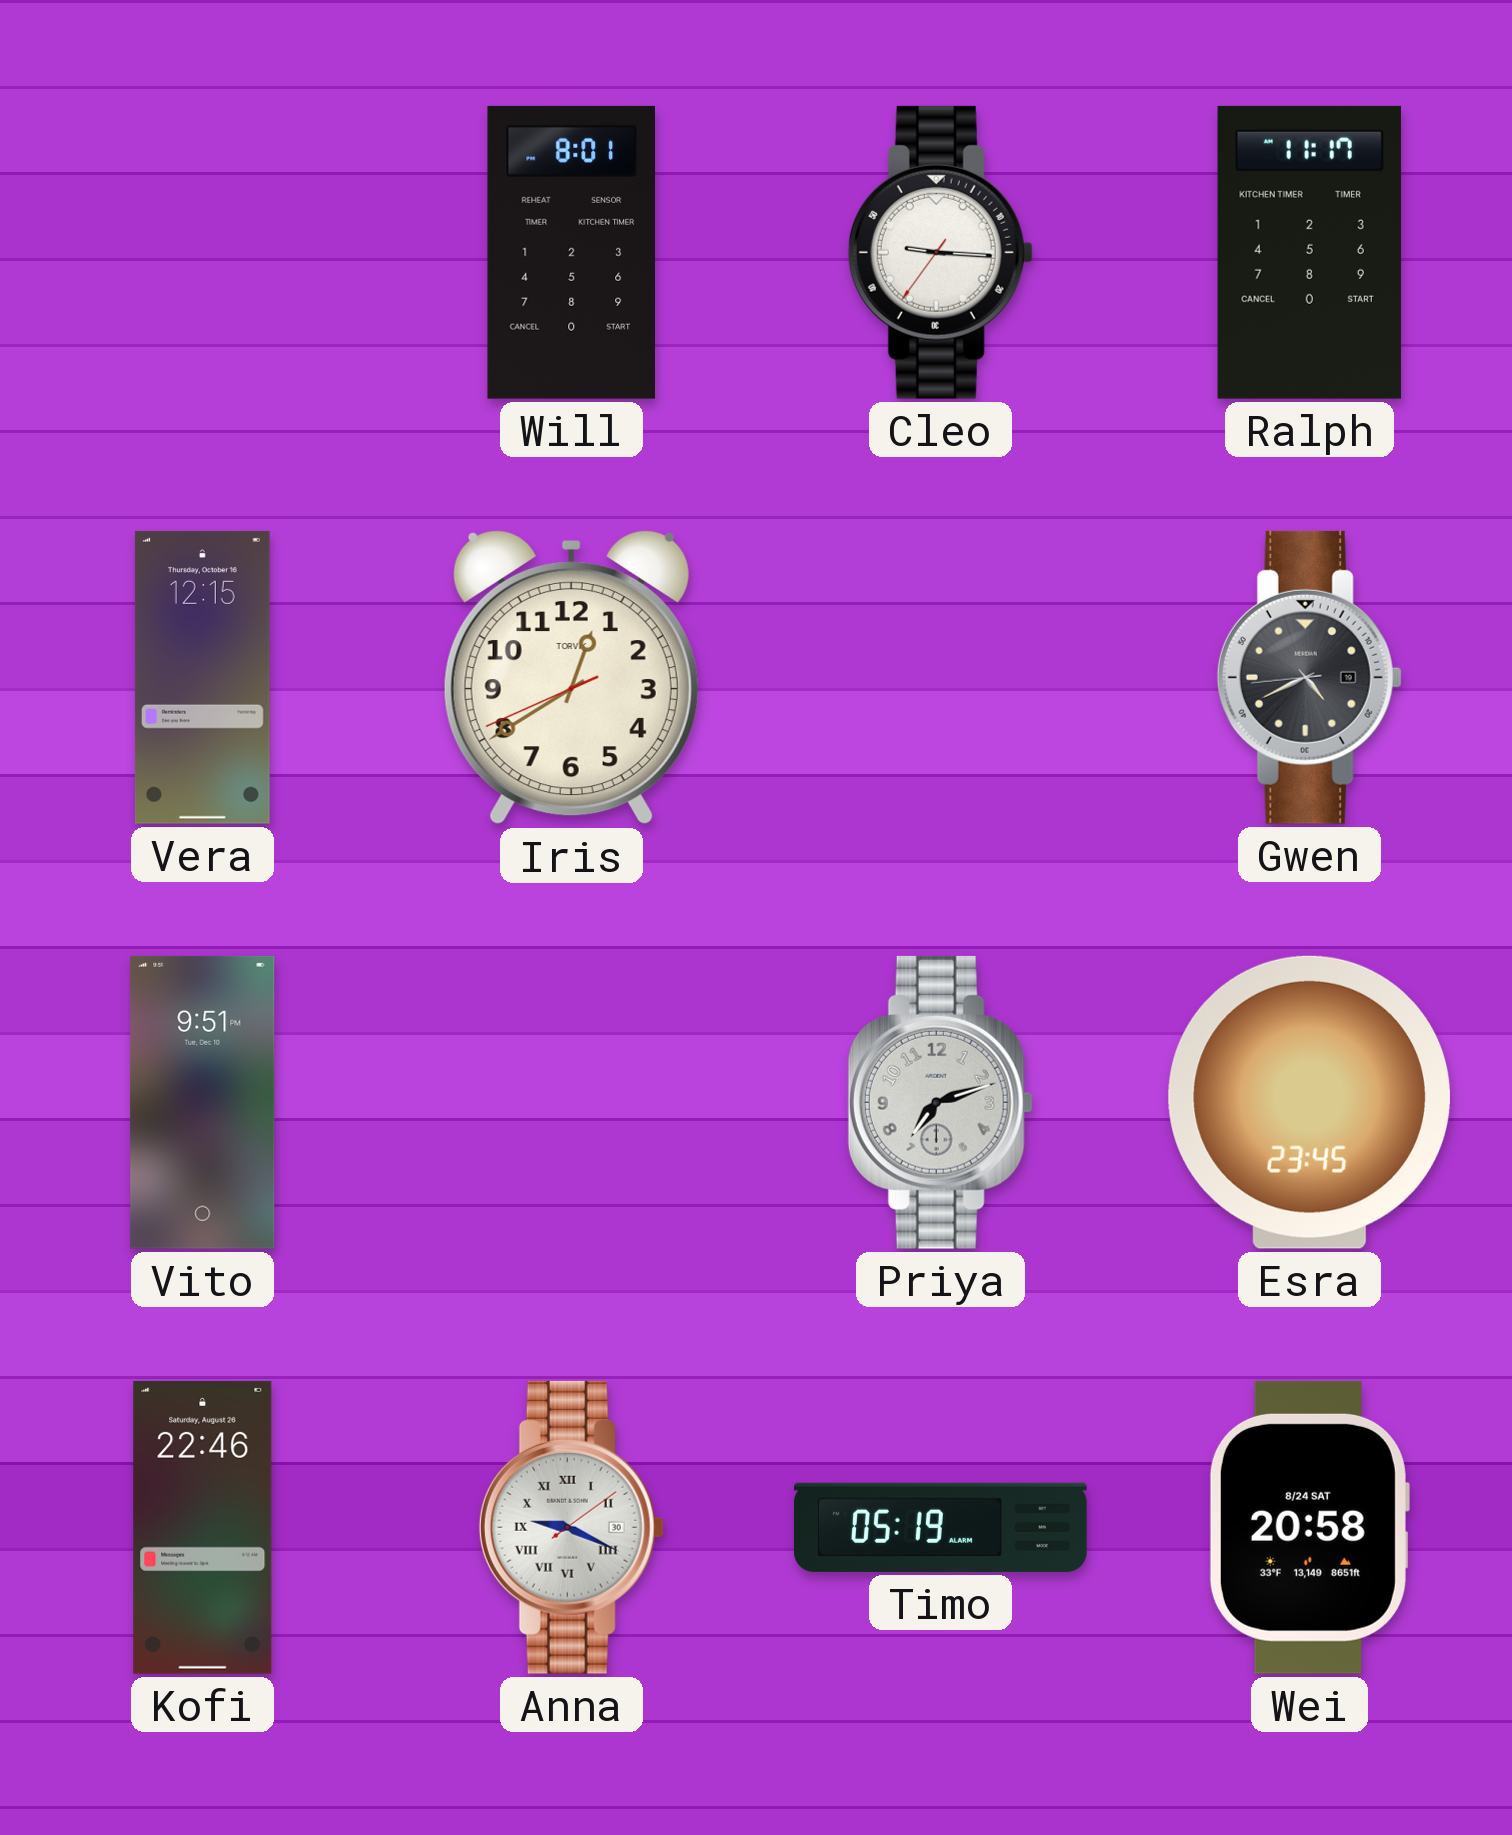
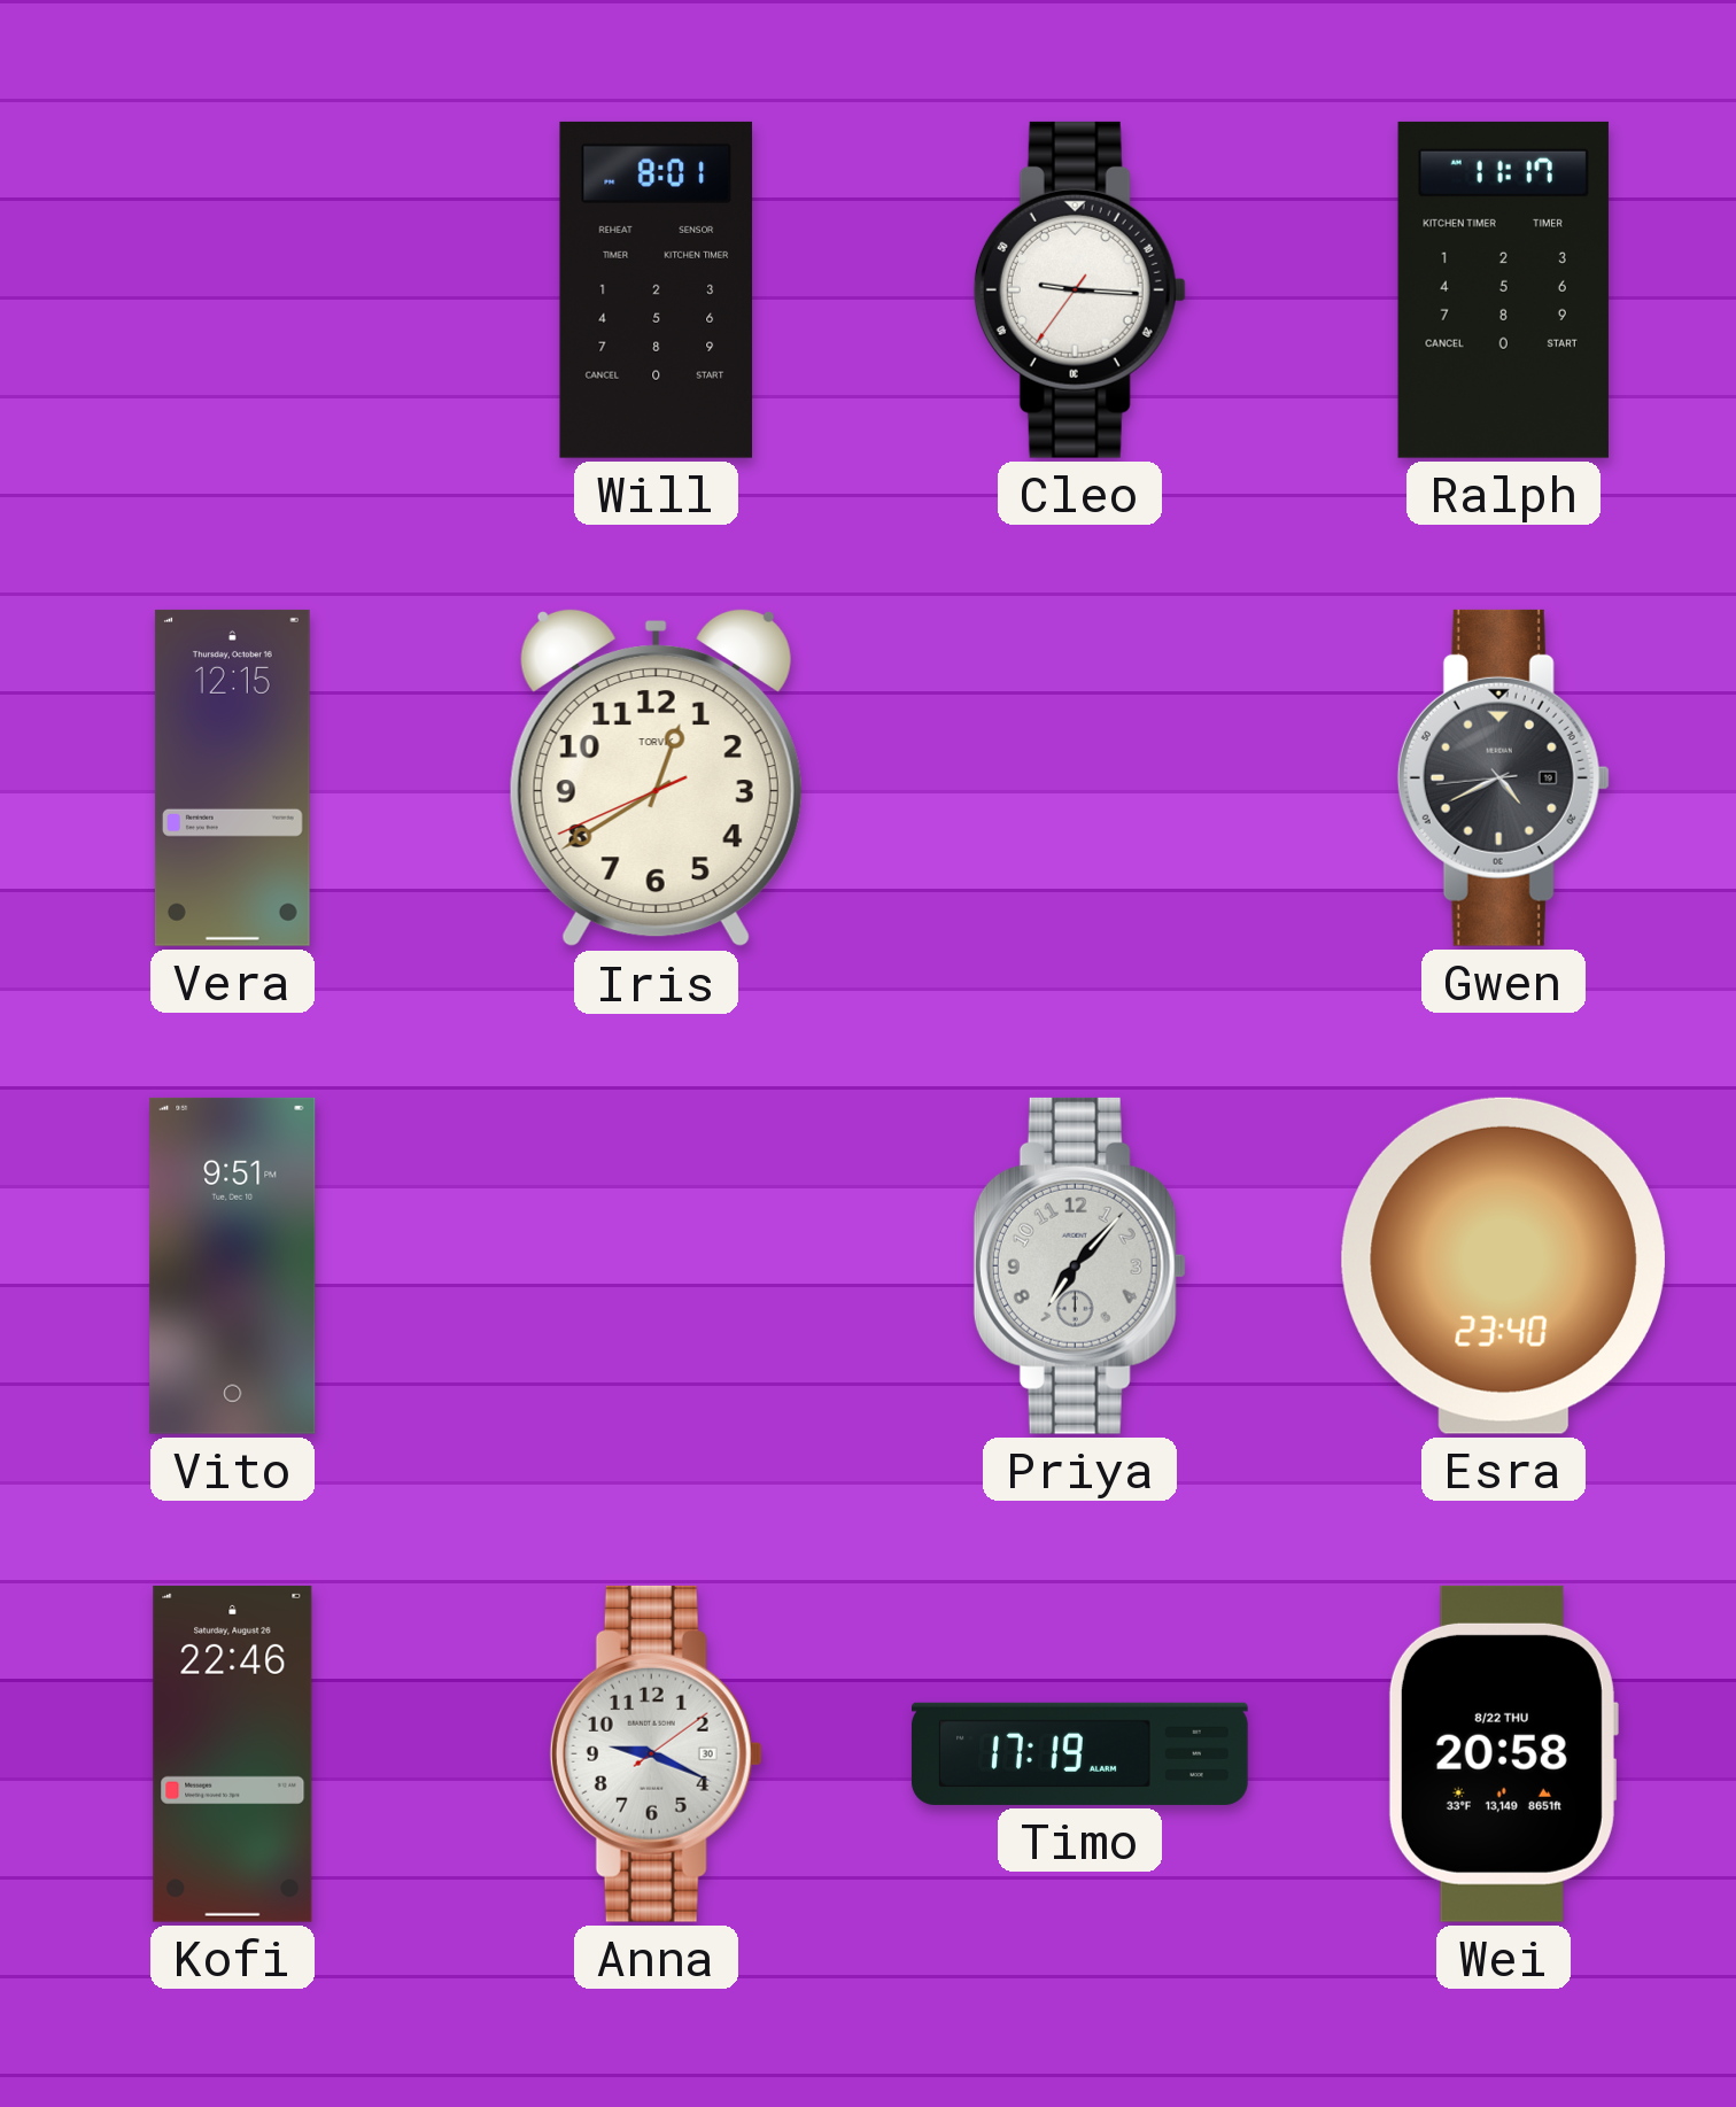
Priya: 7:12 -> 7:07 (1079, 1265)
Esra: 23:45 -> 23:40 (1503, 1265)
Anna numerals: Roman -> Arabic (656, 1753)
Timo: 05:19 -> 17:19 (1080, 1753)
Wei date: 8/24 SAT -> 8/22 THU (1503, 1753)
